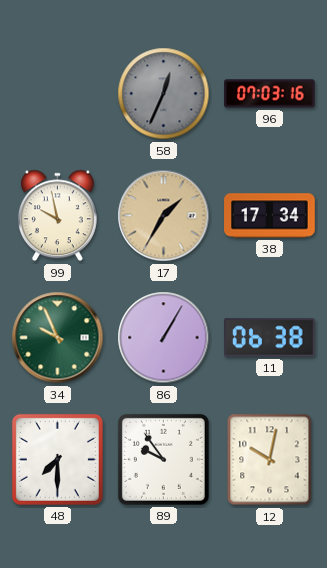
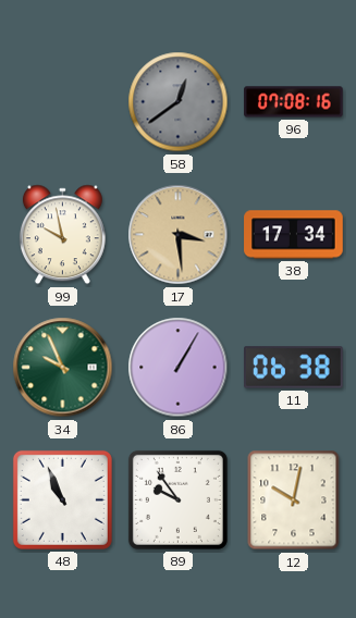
58: 12:34 -> 12:39 (179, 102)
96: 07:03 -> 07:08 (294, 102)
17: 1:35 -> 3:29 (179, 235)
48: 7:30 -> 10:56 (62, 499)
